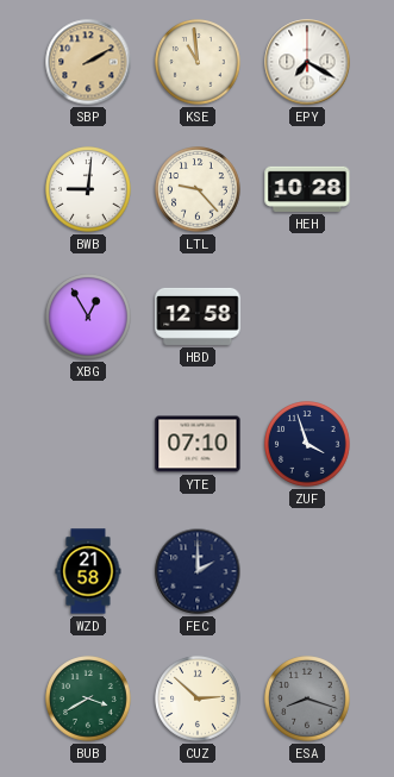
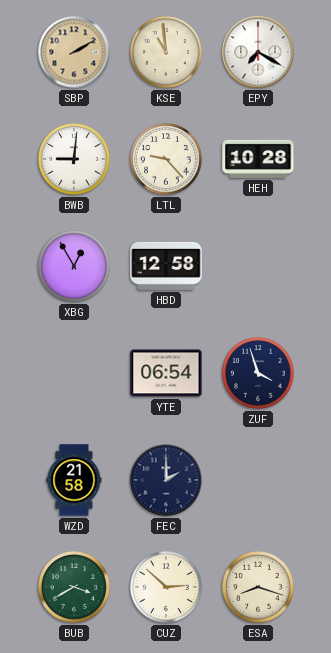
YTE: 07:10 -> 06:54 (166, 373)
ESA dial: grey -> cream (258, 587)
